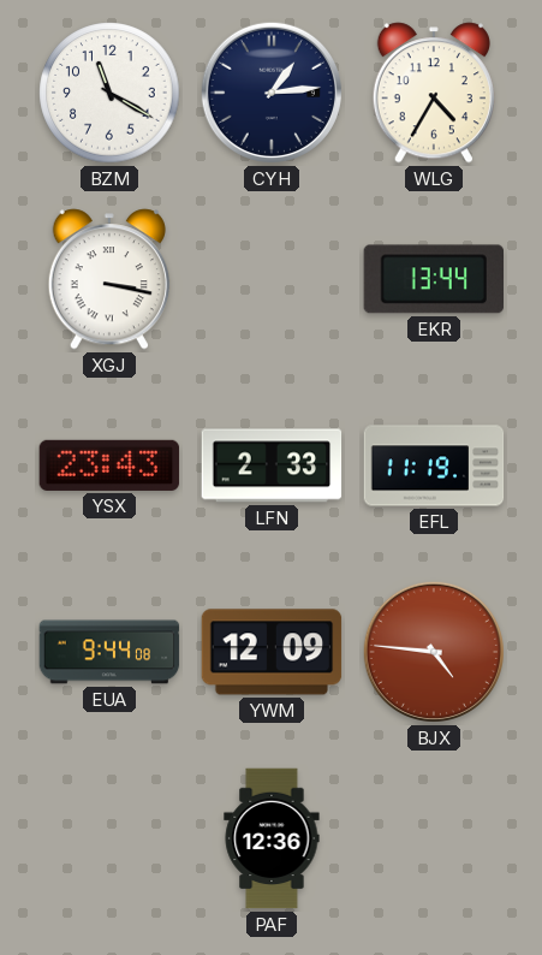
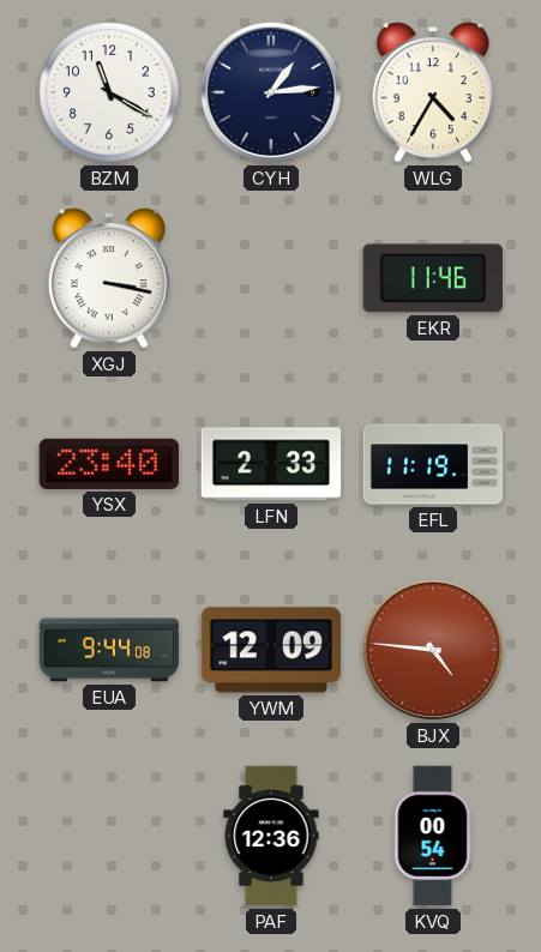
EKR: 13:44 -> 11:46 (432, 278)
YSX: 23:43 -> 23:40 (109, 464)
KVQ: none -> 00:54 (433, 836)
